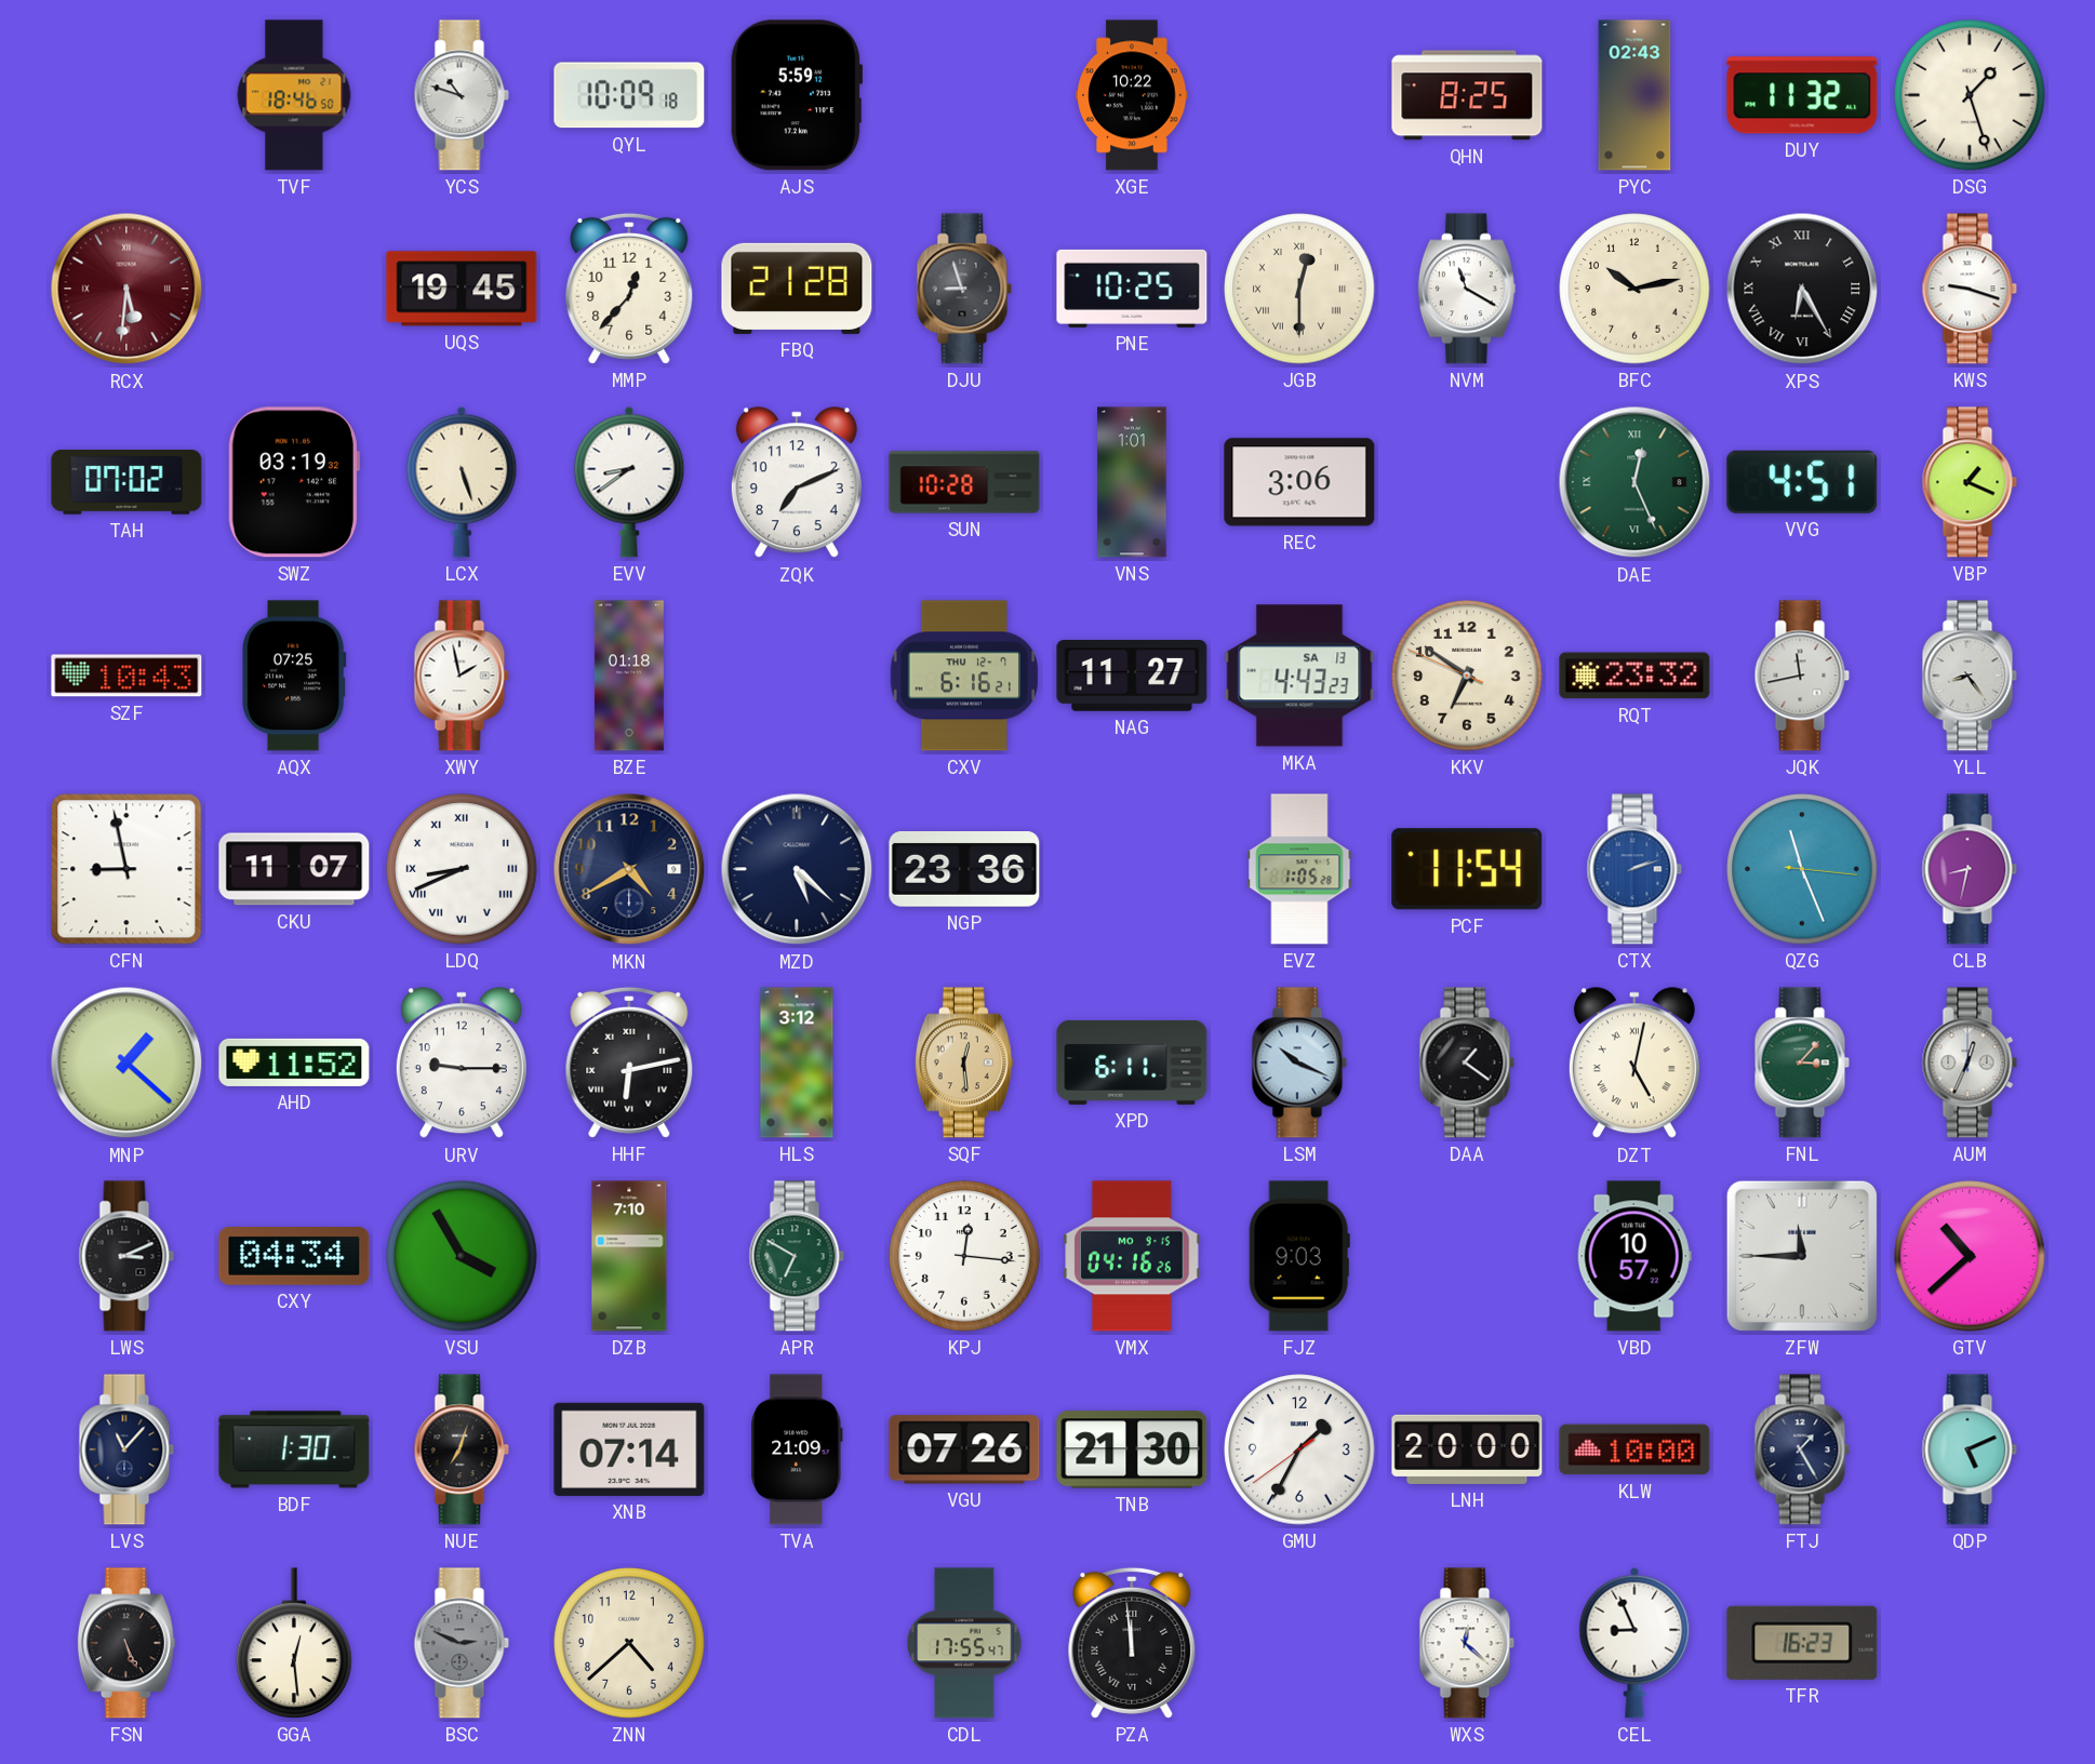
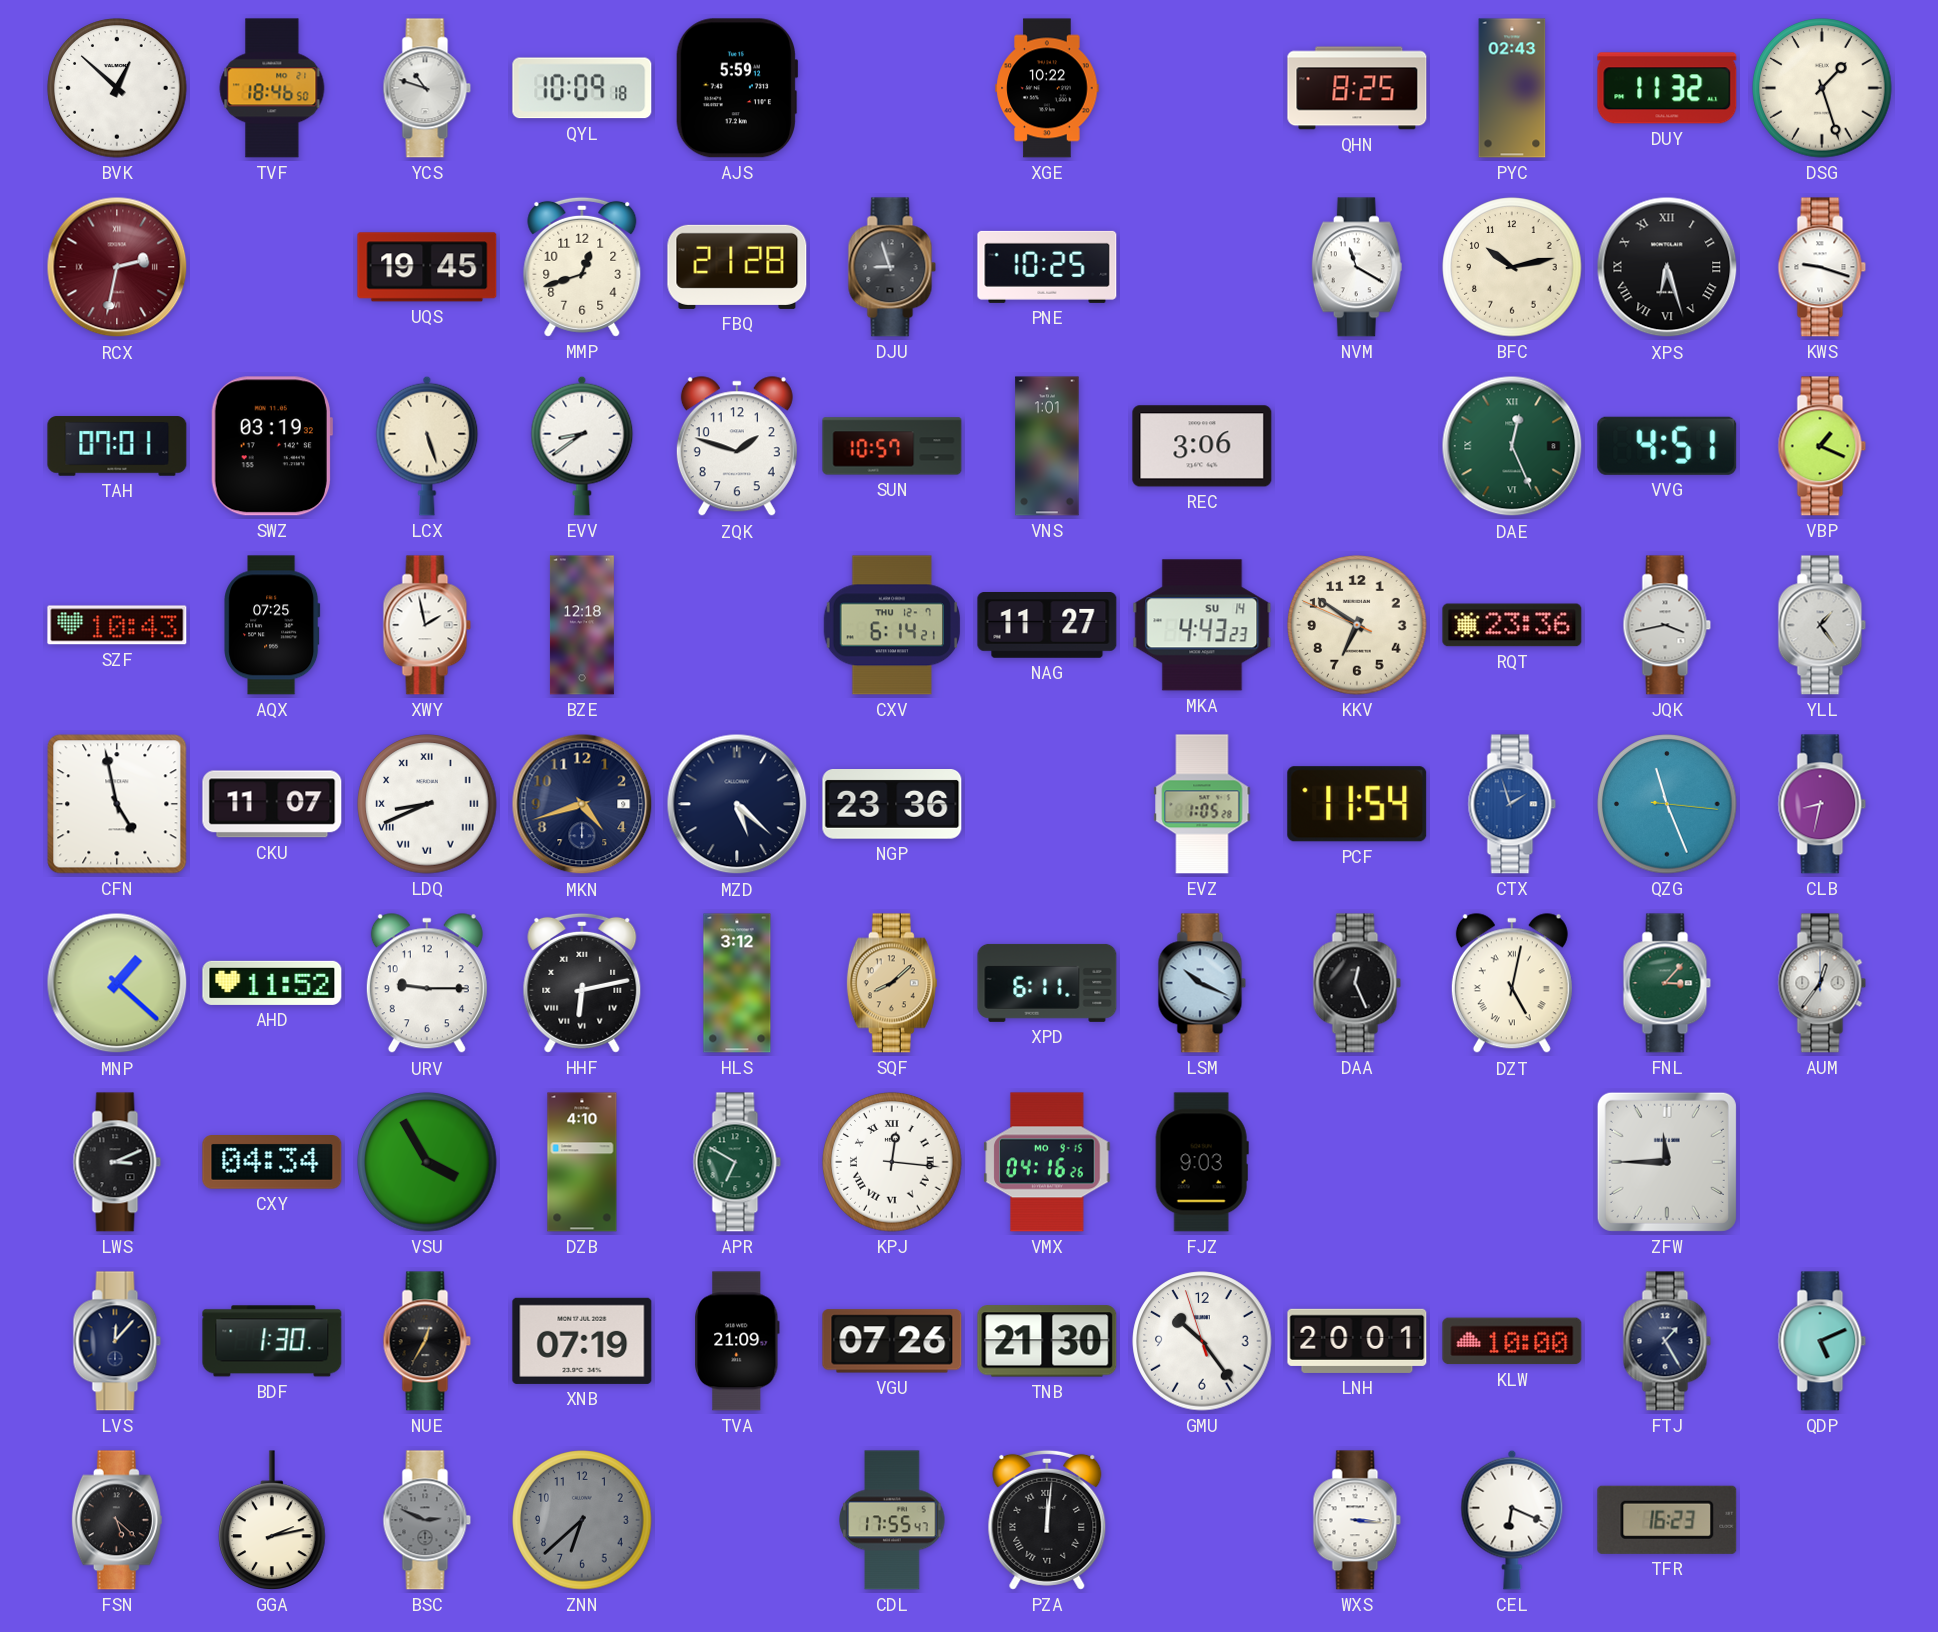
BVK: none -> 12:52 (117, 88)
RCX: 5:31 -> 2:32 (117, 267)
MMP: 12:37 -> 12:42 (582, 267)
JGB: 12:30 -> none (1299, 289)
XPS: 6:25 -> 6:27 (1667, 267)
TAH: 07:02 -> 07:01 (117, 446)
ZQK: 7:11 -> 1:48 (737, 447)
SUN: 10:28 -> 10:57 (892, 446)
BZE: 01:18 -> 12:18 (582, 625)
CXV: 6:16 -> 6:14 (892, 625)
MKA date: SA 13 -> SU 14 (1202, 625)
RQT: 23:32 -> 23:36 (1512, 625)
JQK: 11:43 -> 3:43 (1667, 625)
YLL: 8:24 -> 1:24 (1822, 625)
CFN: 8:58 -> 4:58 (117, 804)
MKN: 4:40 -> 4:42 (582, 804)
CTX: 2:12 -> 1:57 (1512, 804)
SQF: 12:29 -> 8:08 (892, 983)
DAA: 1:21 -> 12:26 (1357, 983)
AUM: 12:34 -> 12:36 (1822, 983)
DZB: 7:10 -> 4:10 (582, 1162)
KPJ numerals: Arabic -> Roman (892, 1162)
VBD: 10:57 -> none (1634, 1256)
GTV: 10:38 -> none (1970, 1256)
LVS: 11:07 -> 12:07 (117, 1341)
NUE: 7:03 -> 12:35 (427, 1341)
XNB: 07:14 -> 07:19 (582, 1341)
GMU: 1:34 -> 10:23 (1202, 1341)
LNH: 20:00 -> 20:01 (1357, 1341)
FSN: 5:26 -> 5:22 (117, 1520)
GGA: 12:29 -> 2:13 (272, 1520)
ZNN: 4:38 -> 6:38 (582, 1520)
ZNN dial: cream -> grey (582, 1520)
PZA: 11:59 -> 12:01 (1047, 1520)
WXS: 12:22 -> 3:16 (1357, 1520)
CEL: 8:56 -> 6:19 (1512, 1520)
